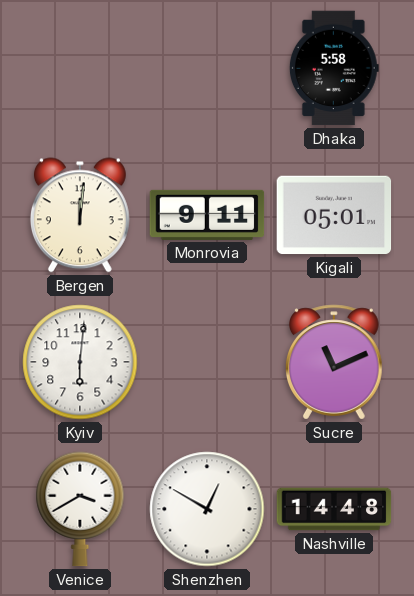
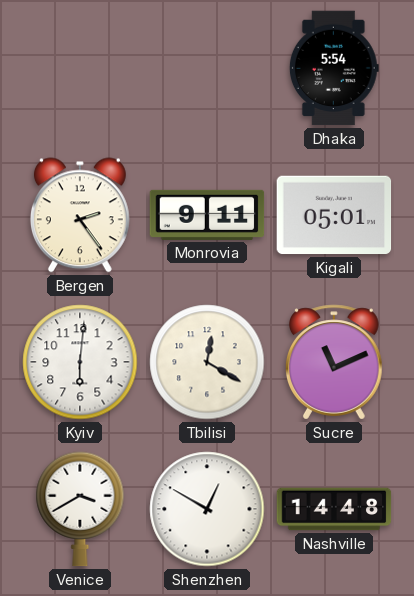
Dhaka: 5:58 -> 5:54 (334, 68)
Bergen: 12:01 -> 2:24 (80, 215)
Tbilisi: none -> 12:20 (207, 362)
